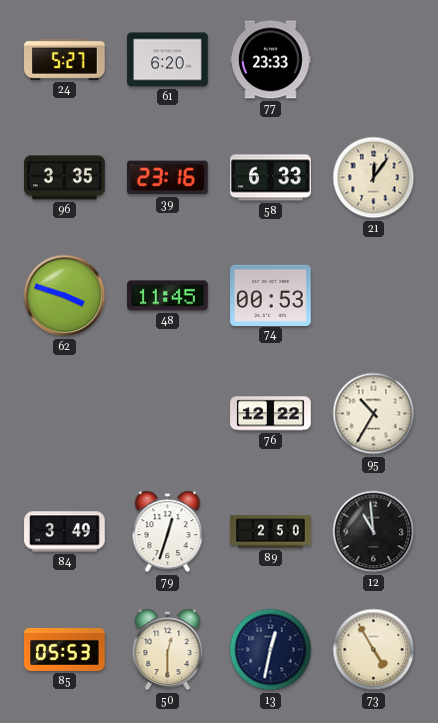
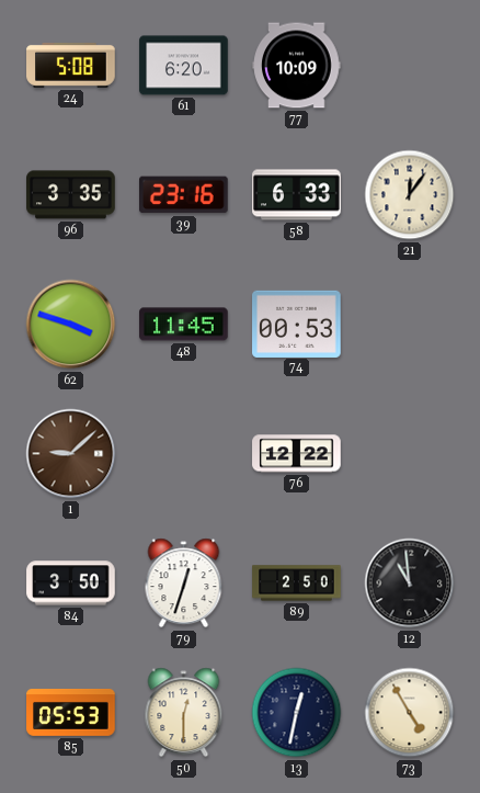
24: 5:27 -> 5:08 (71, 65)
77: 23:33 -> 10:09 (297, 66)
1: none -> 9:08 (71, 454)
95: 10:35 -> none (374, 414)
84: 3:49 -> 3:50 (71, 584)
